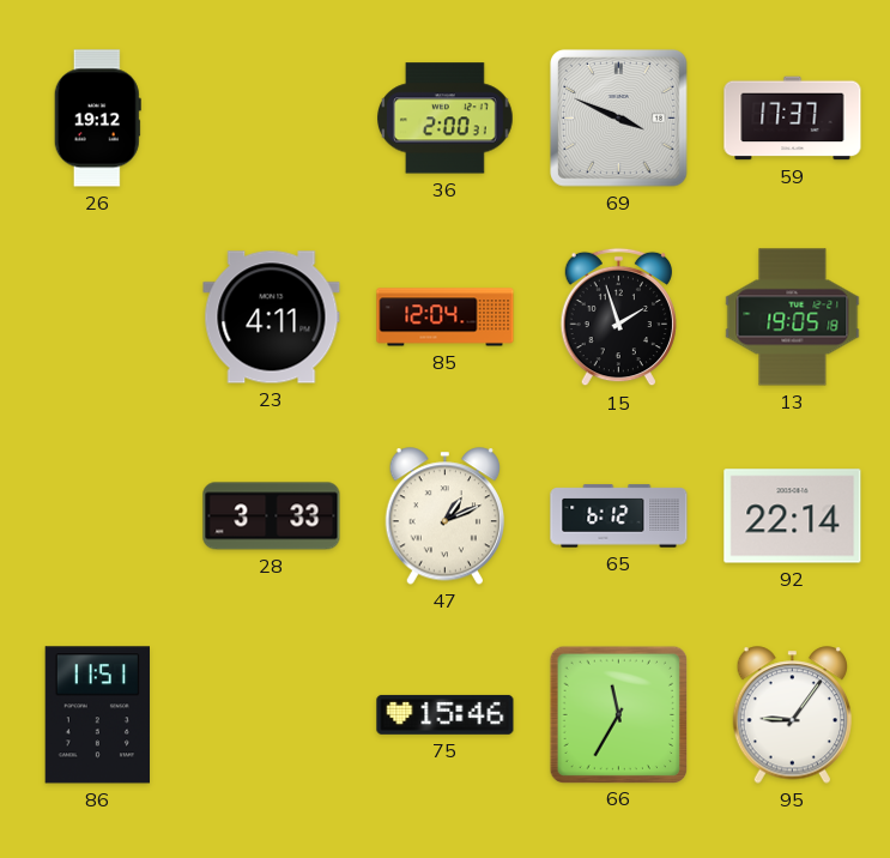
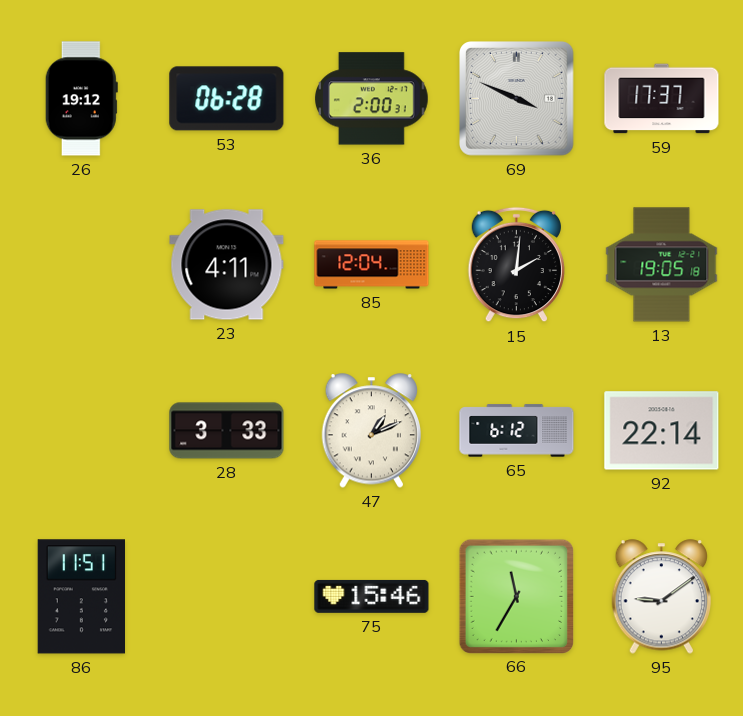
53: none -> 06:28 (227, 99)
15: 1:57 -> 2:01 (516, 265)
95: 9:06 -> 9:09 (661, 597)
